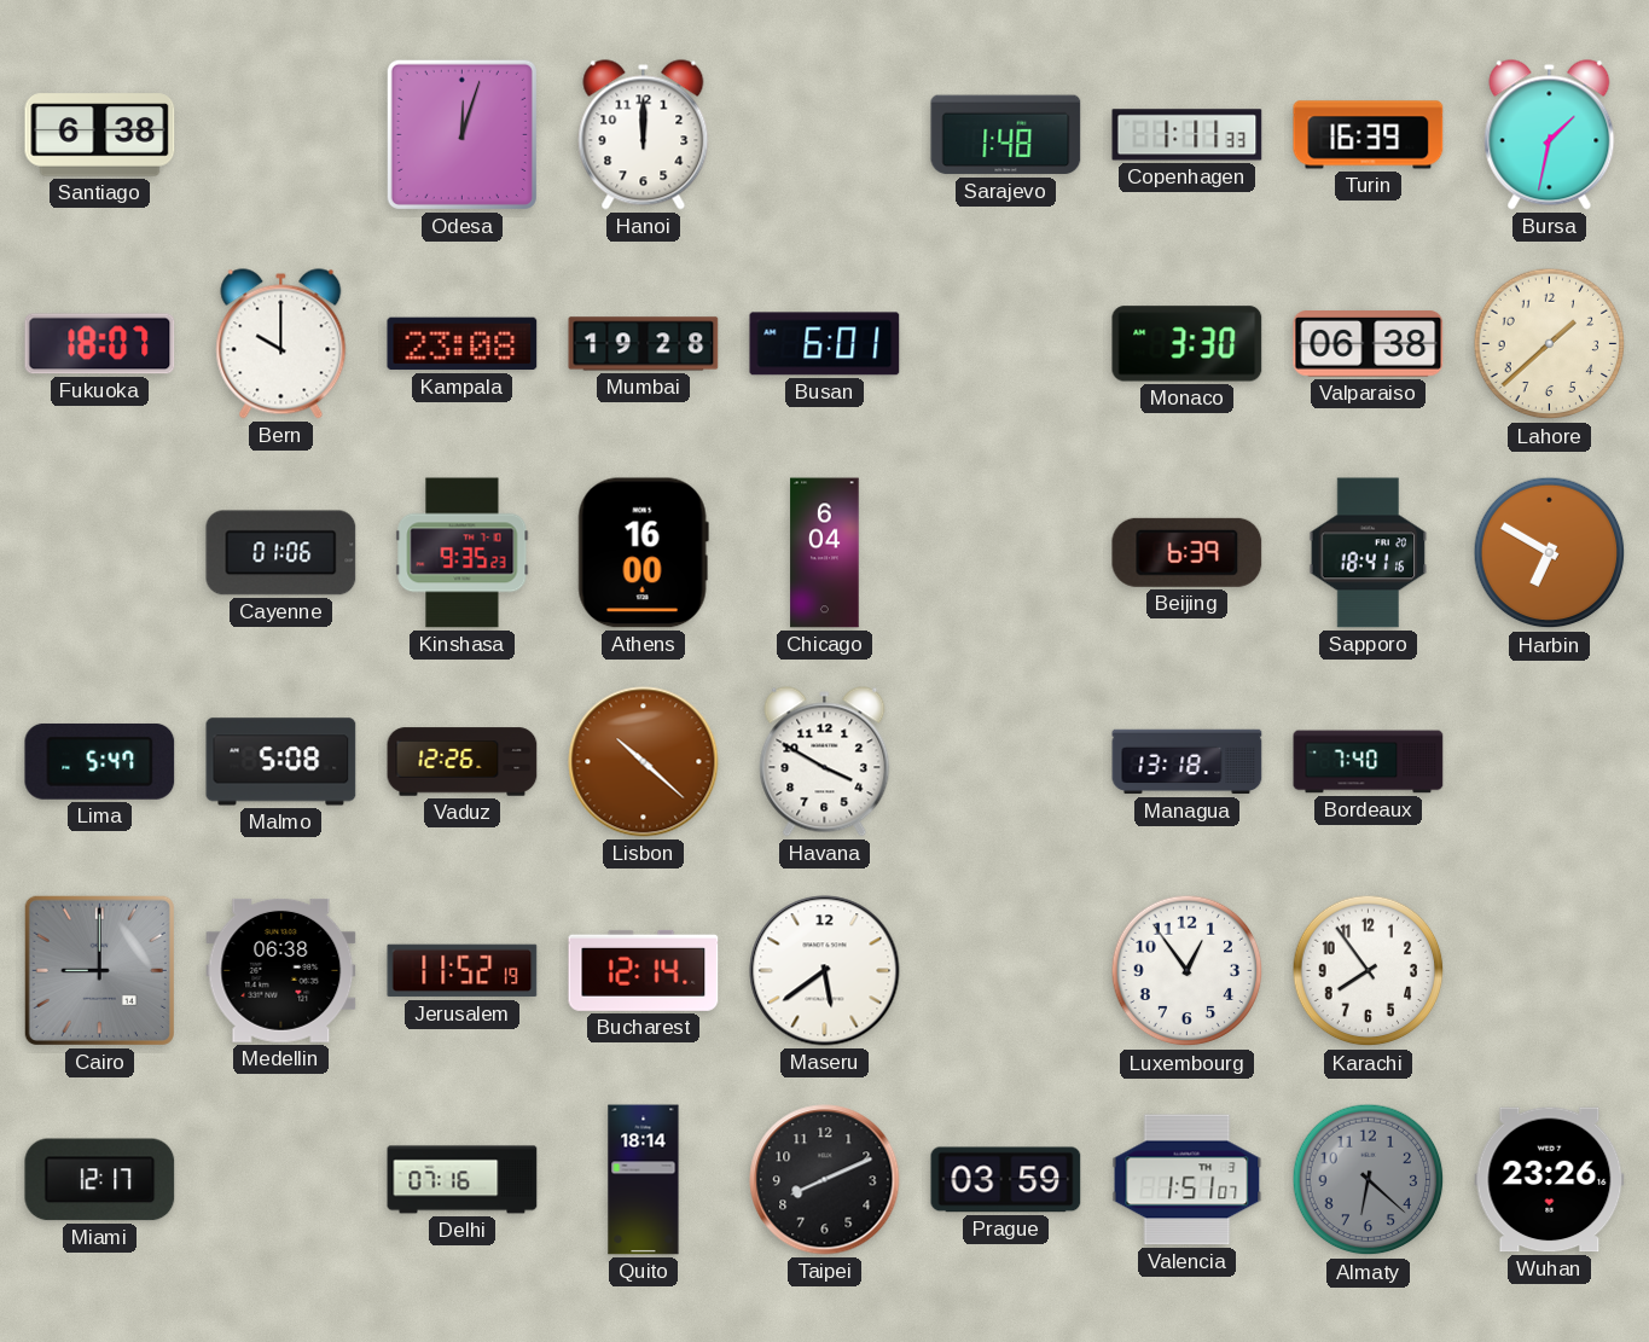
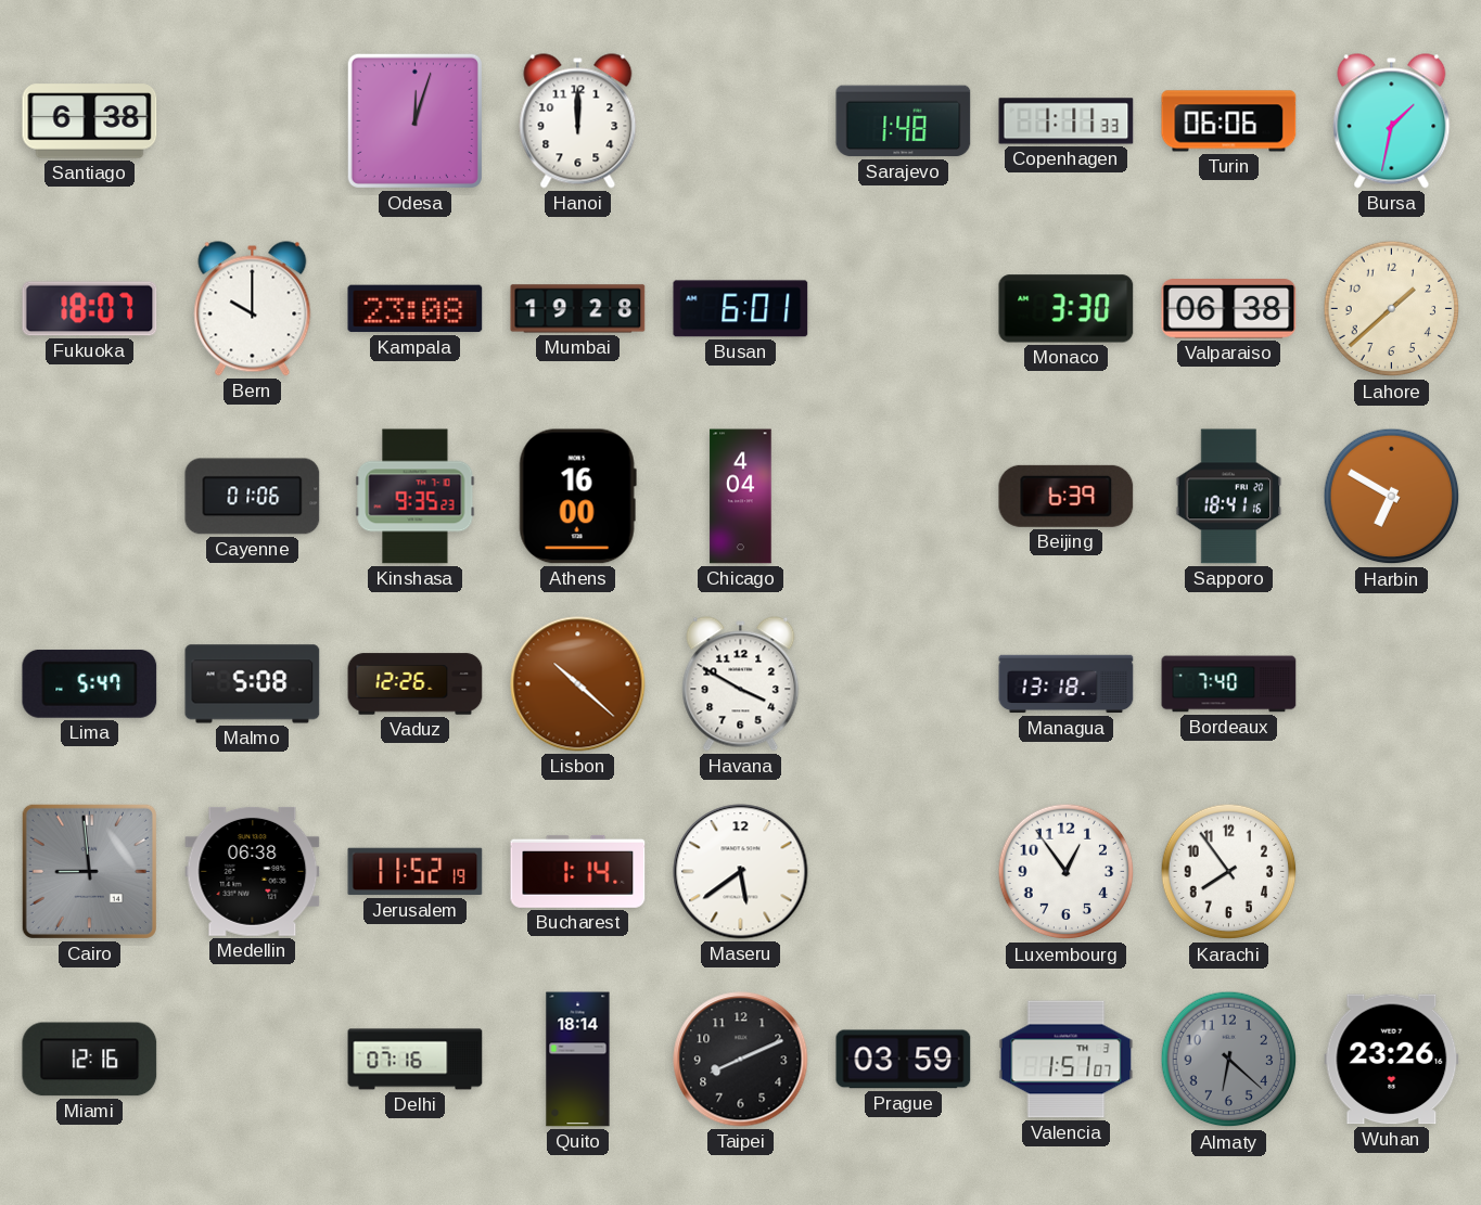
Turin: 16:39 -> 06:06 (1229, 121)
Chicago: 6:04 -> 4:04 (741, 497)
Cairo: 9:00 -> 8:59 (89, 871)
Bucharest: 12:14 -> 1:14 (578, 871)
Miami: 12:17 -> 12:16 (90, 1060)
